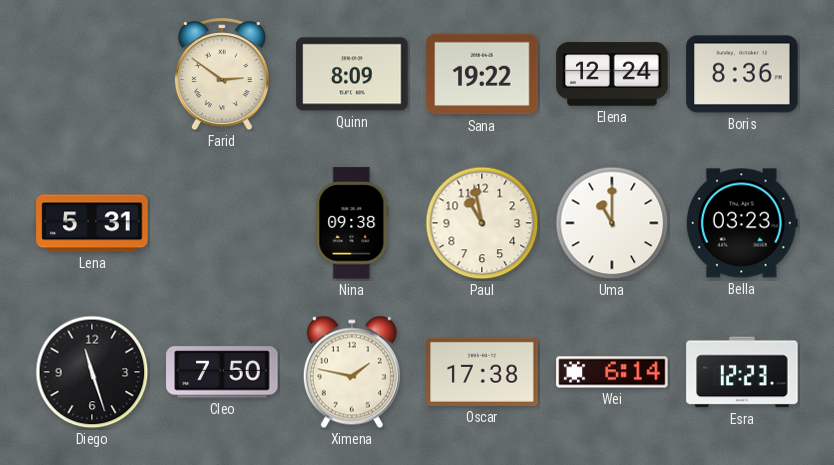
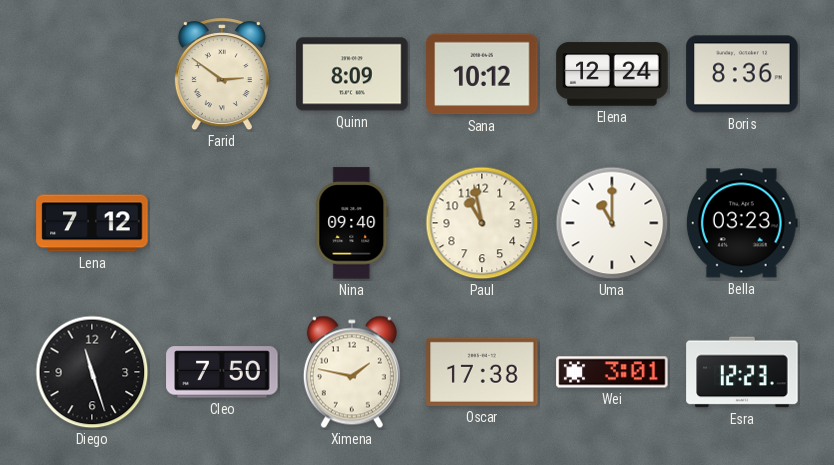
Sana: 19:22 -> 10:12 (482, 74)
Lena: 5:31 -> 7:12 (92, 223)
Nina: 09:38 -> 09:40 (352, 223)
Wei: 6:14 -> 3:01 (612, 372)
